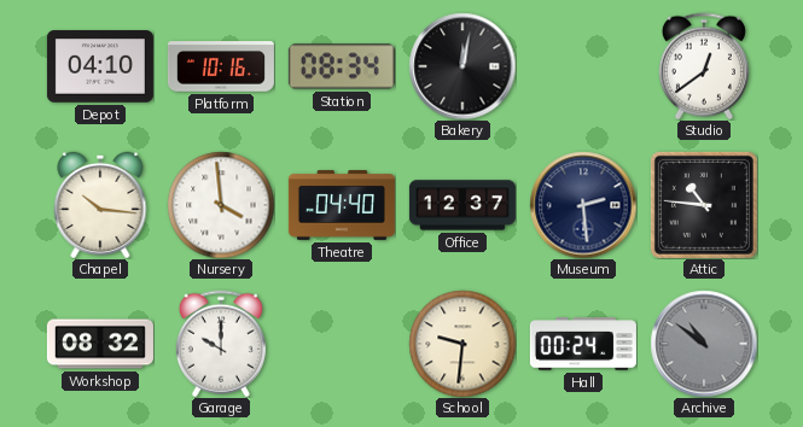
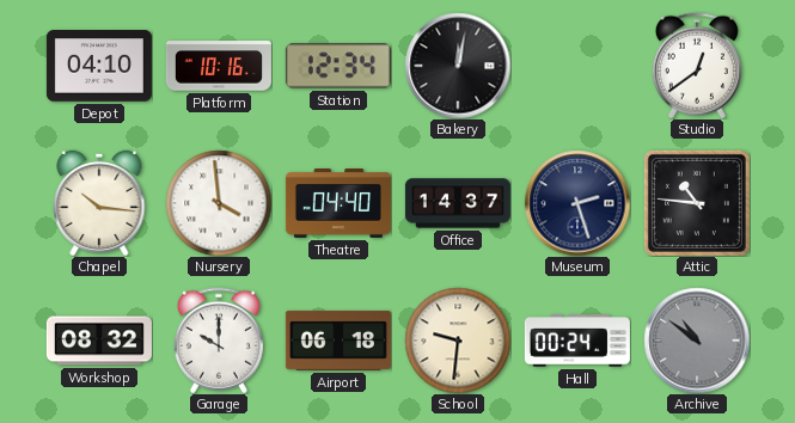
Station: 08:34 -> 12:34 (338, 66)
Office: 12:37 -> 14:37 (458, 203)
Museum: 2:29 -> 2:27 (577, 203)
Airport: none -> 06:18 (338, 341)
